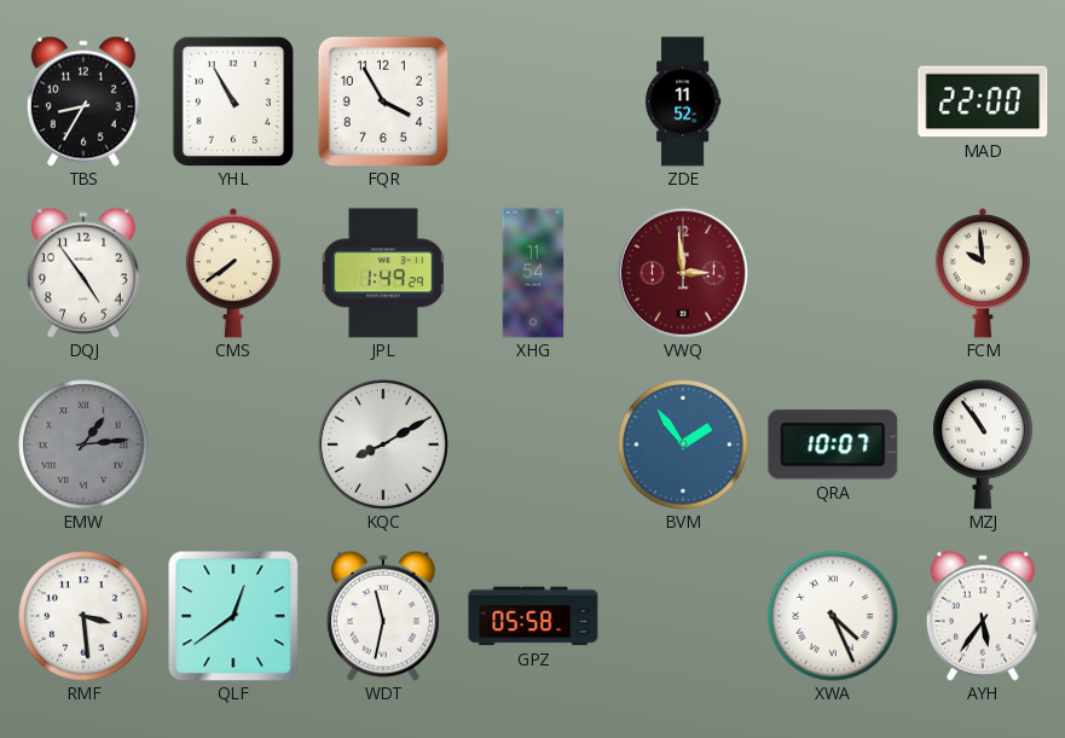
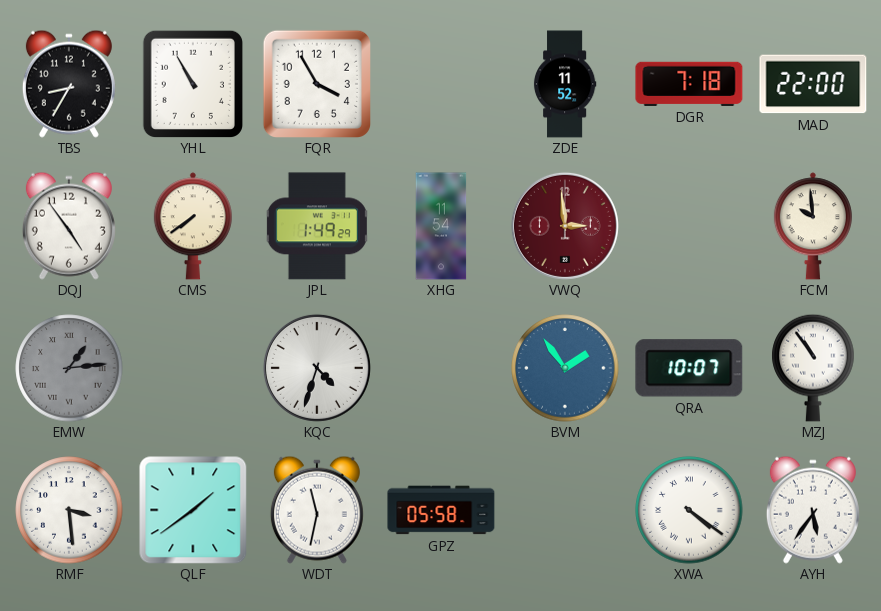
DGR: none -> 7:18 (689, 84)
KQC: 8:10 -> 4:33 (317, 368)
QLF: 12:39 -> 1:39 (193, 510)
XWA: 4:26 -> 4:21 (689, 510)
